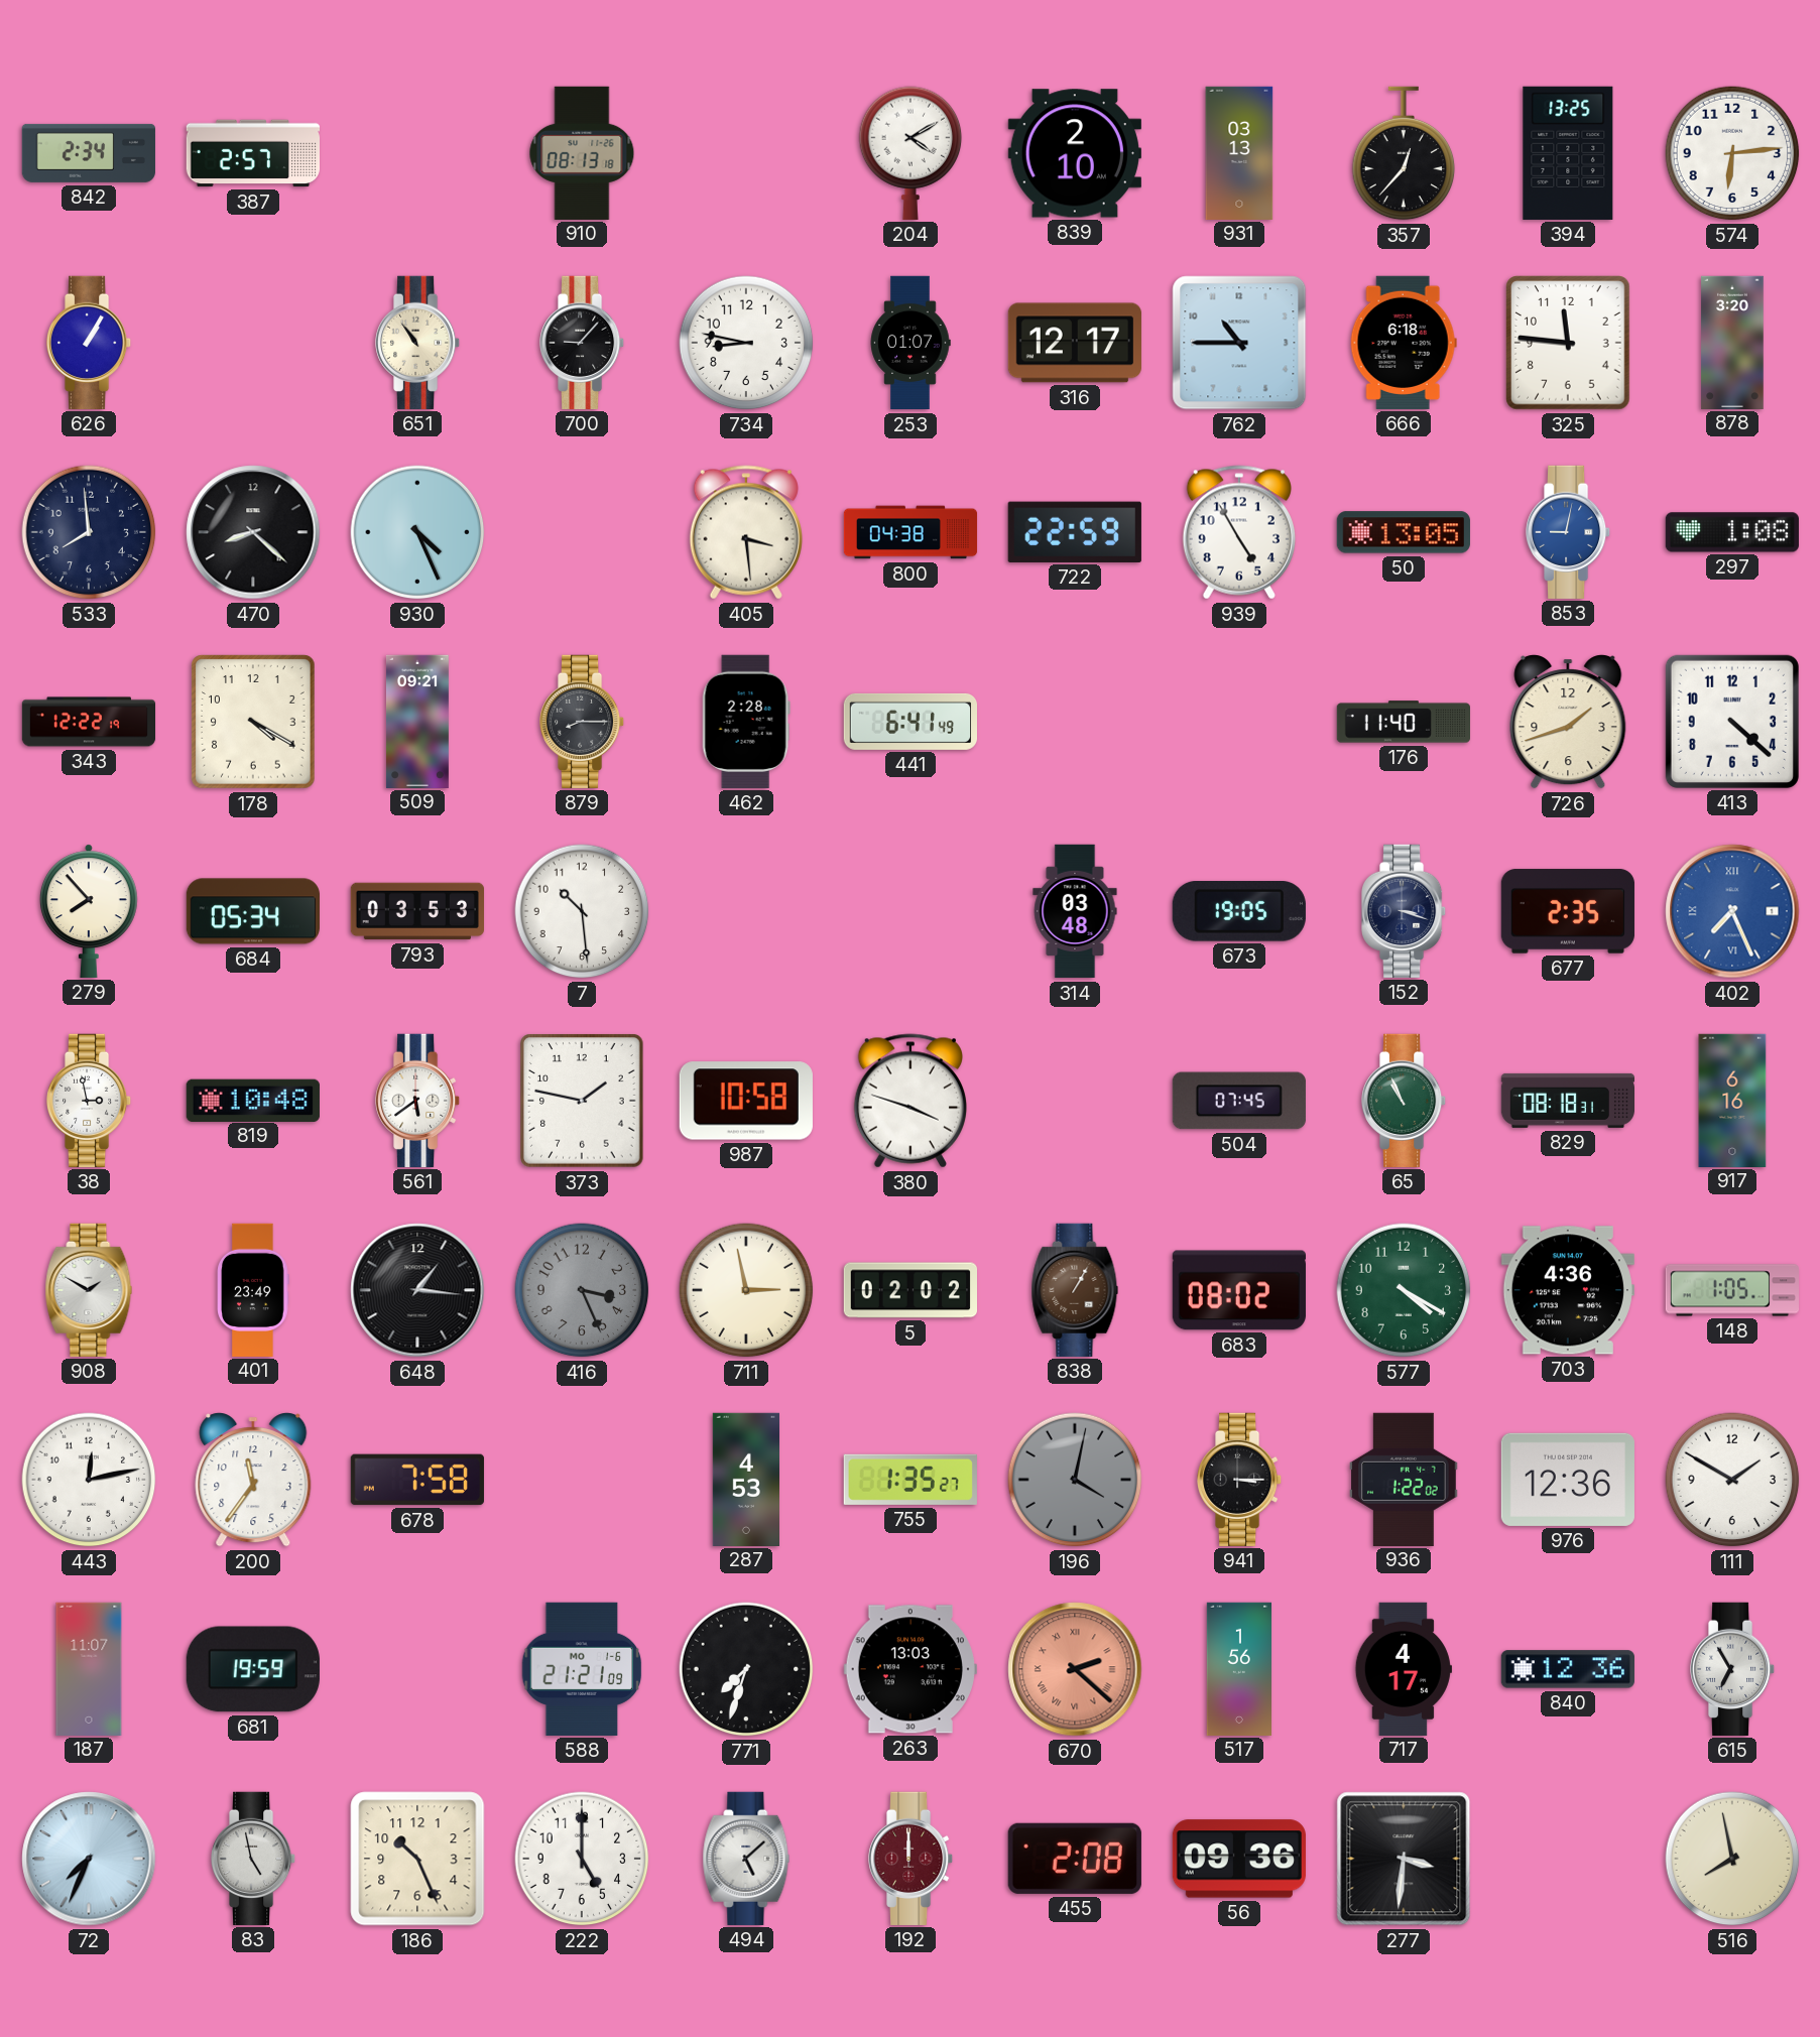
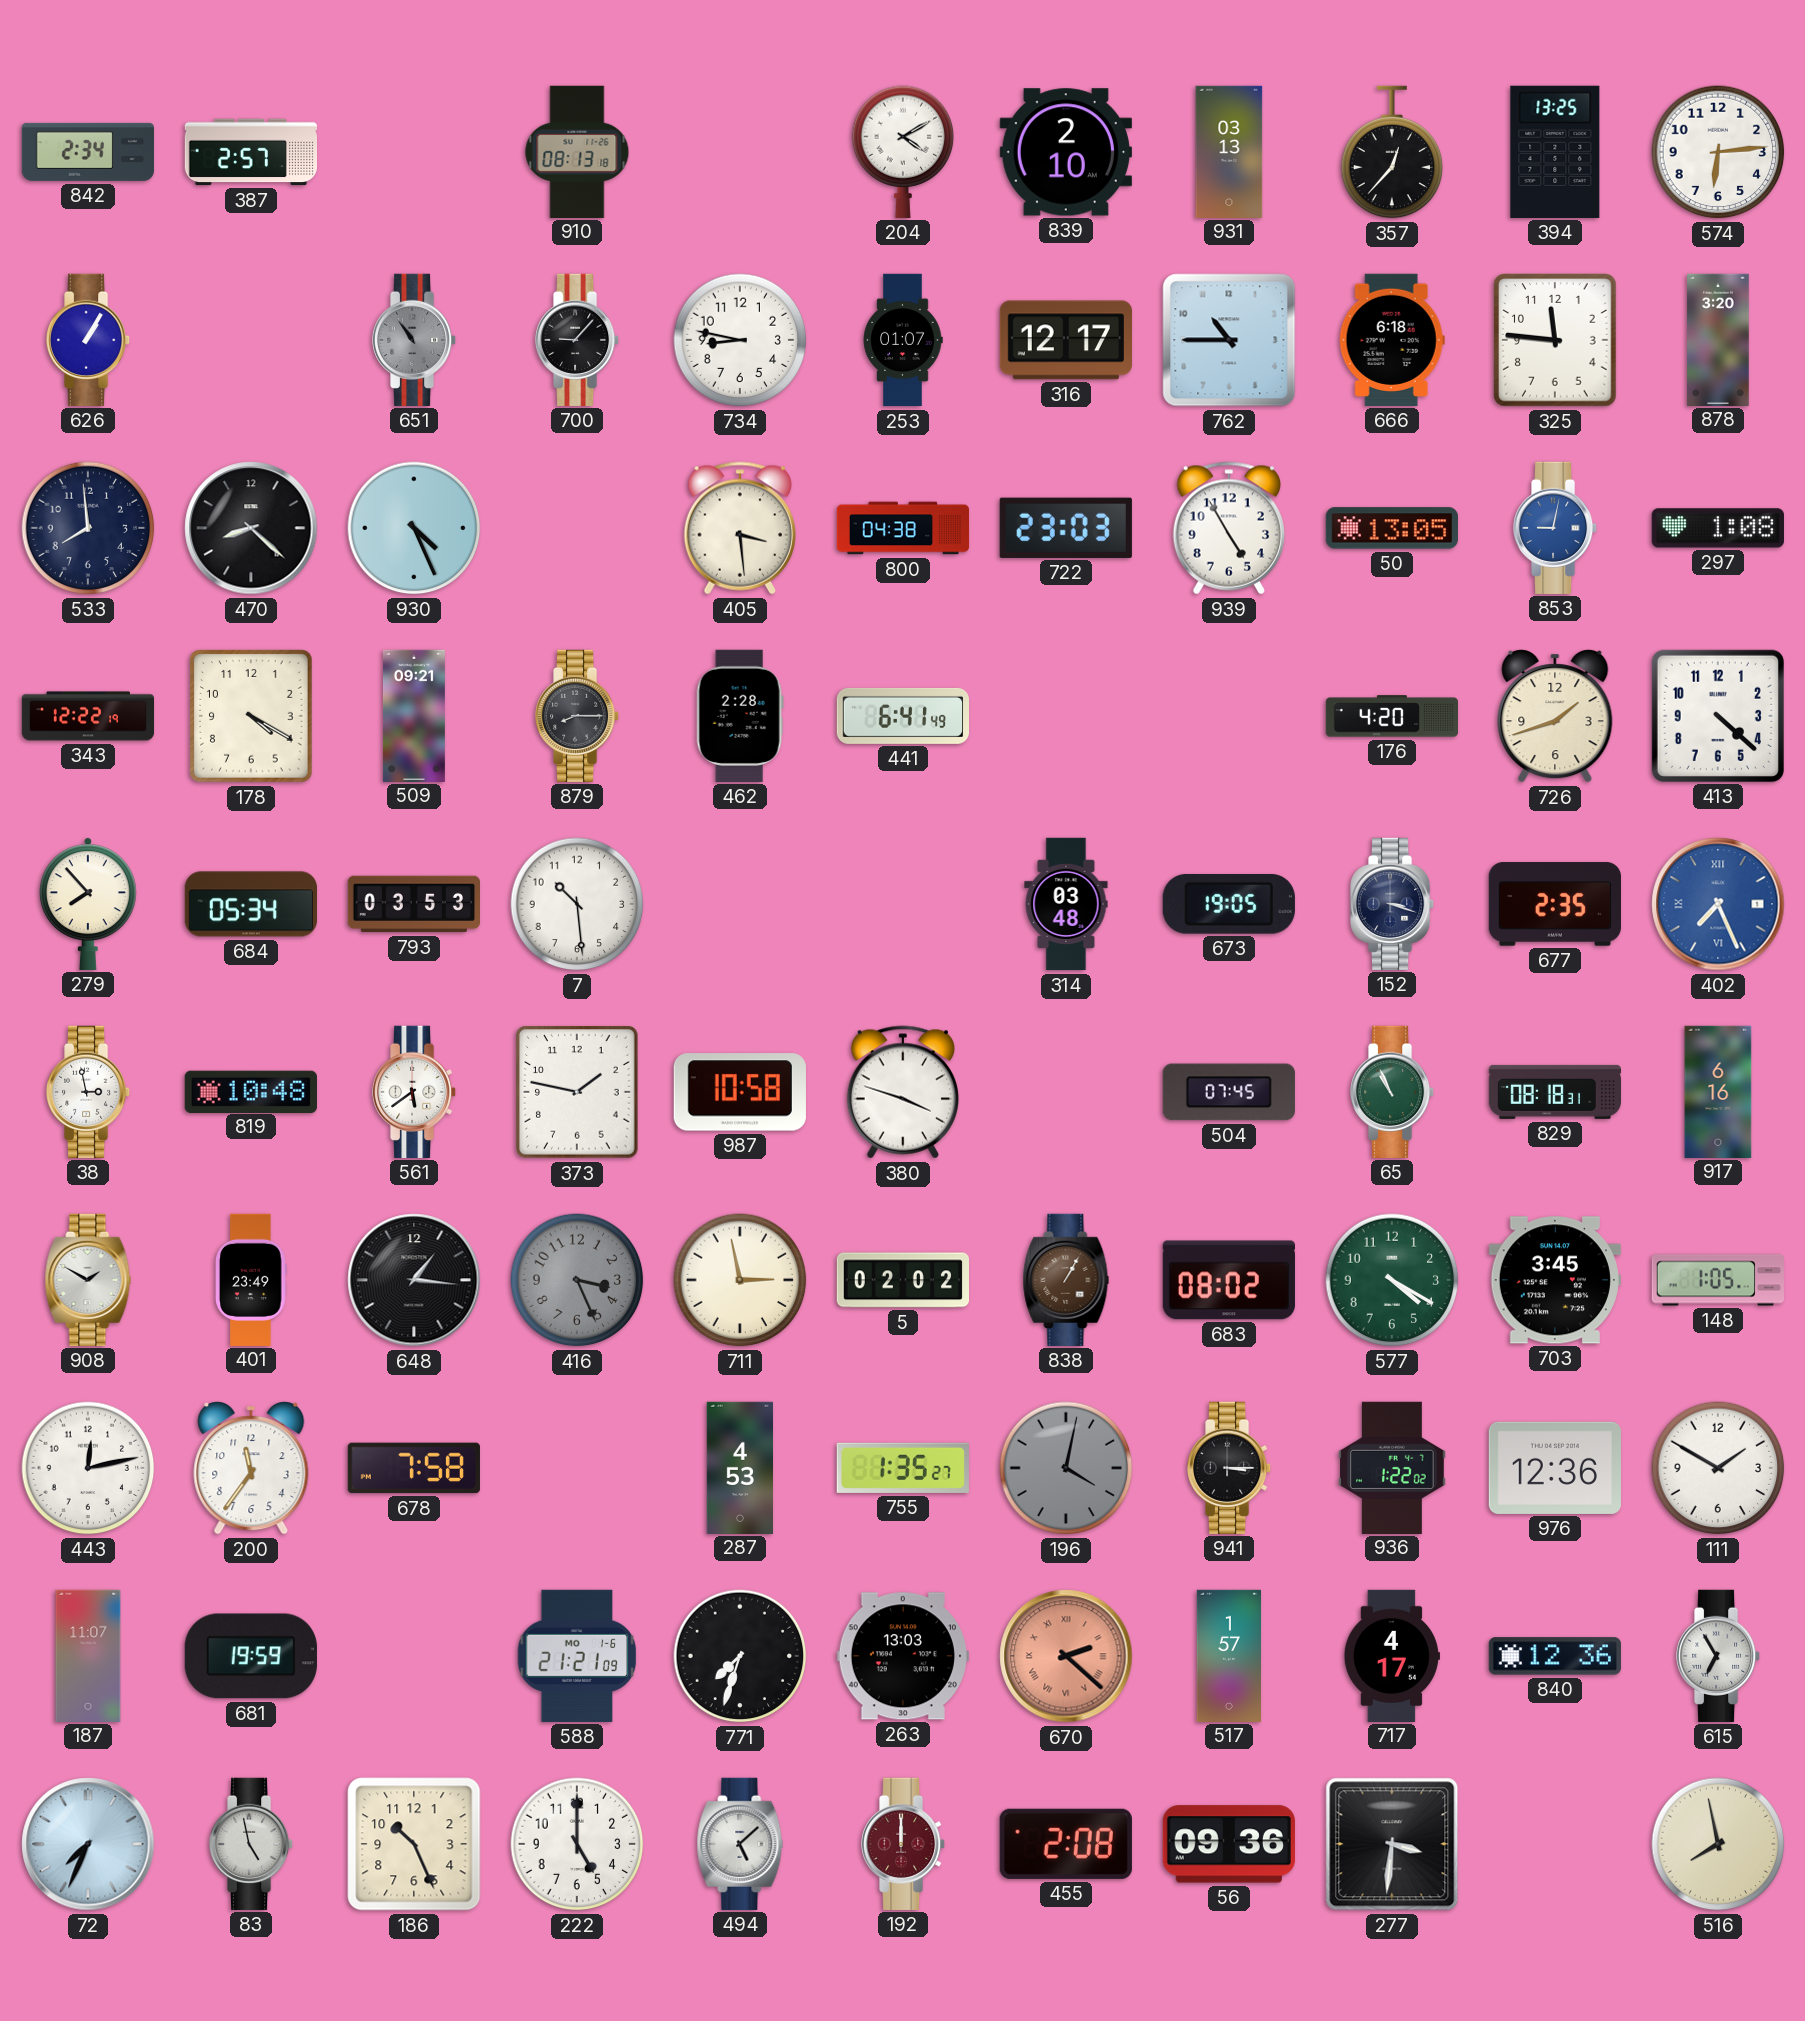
651 dial: cream -> grey (415, 340)
722: 22:59 -> 23:03 (1066, 528)
176: 11:40 -> 4:20 (1391, 716)
703: 4:36 -> 3:45 (1555, 1280)
517: 1:56 -> 1:57 (1228, 1655)
